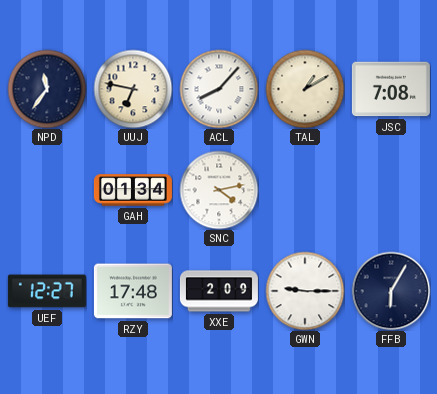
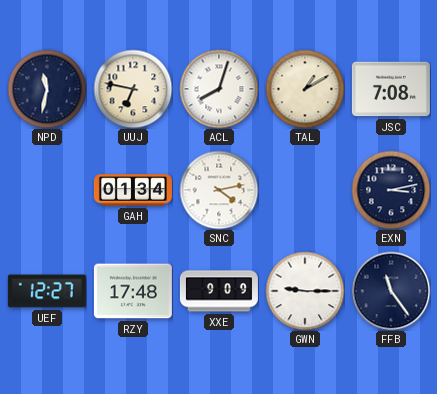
NPD: 11:36 -> 11:32 (47, 89)
ACL: 8:07 -> 8:03 (219, 89)
EXN: none -> 3:13 (391, 190)
XXE: 2:09 -> 9:09 (219, 291)
FFB: 6:05 -> 11:24 (391, 291)
